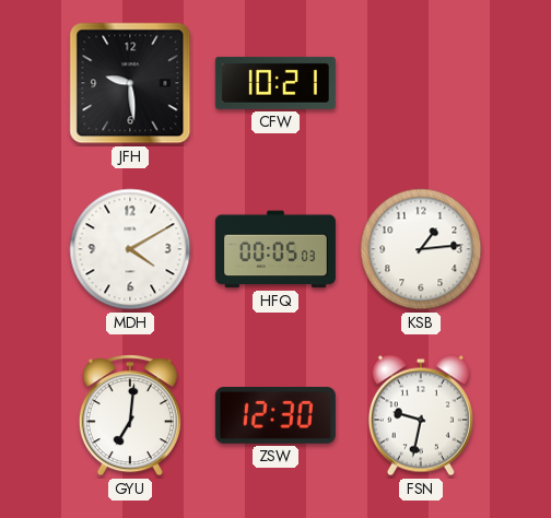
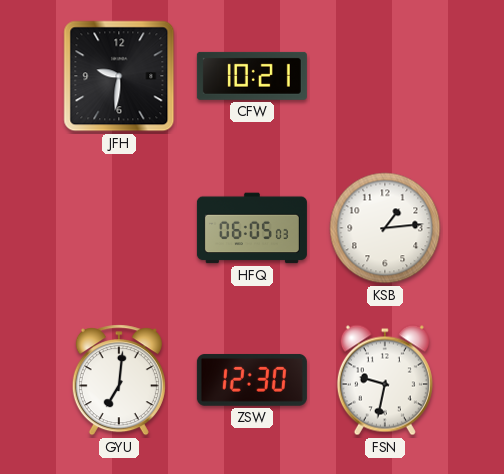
JFH: 9:29 -> 9:31 (119, 76)
MDH: 4:10 -> none (130, 249)
HFQ: 00:05 -> 06:05 (252, 228)
